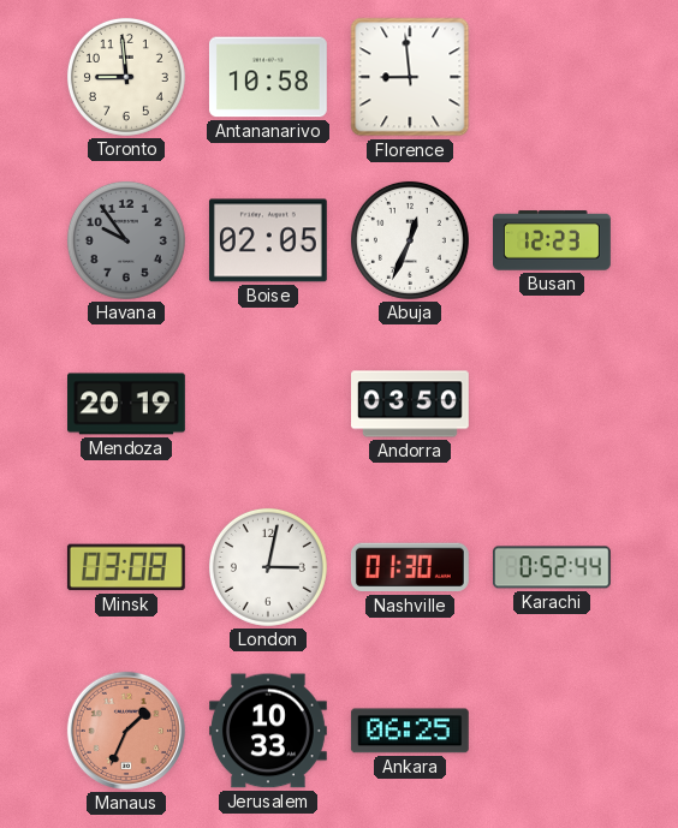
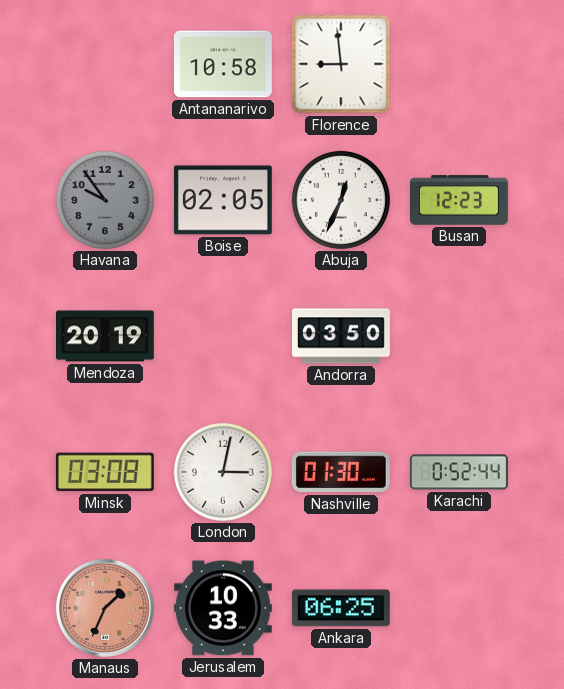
Toronto: 8:59 -> none (126, 77)
